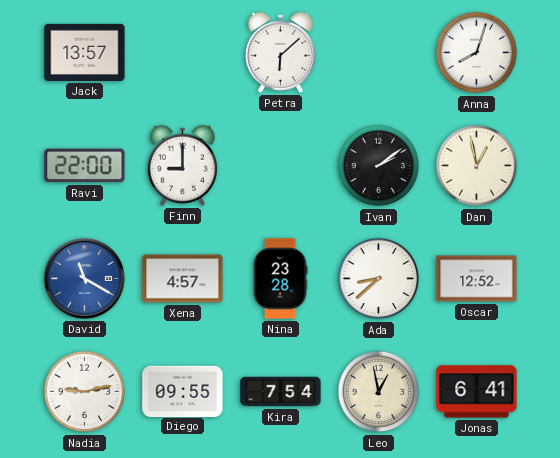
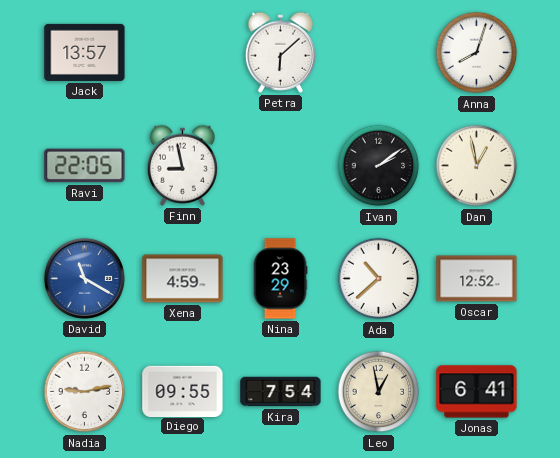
Ravi: 22:00 -> 22:05 (85, 166)
Finn: 9:00 -> 8:58 (182, 165)
Xena: 4:57 -> 4:59 (183, 279)
Nina: 23:28 -> 23:29 (280, 279)
Ada: 8:38 -> 10:38 (379, 279)
